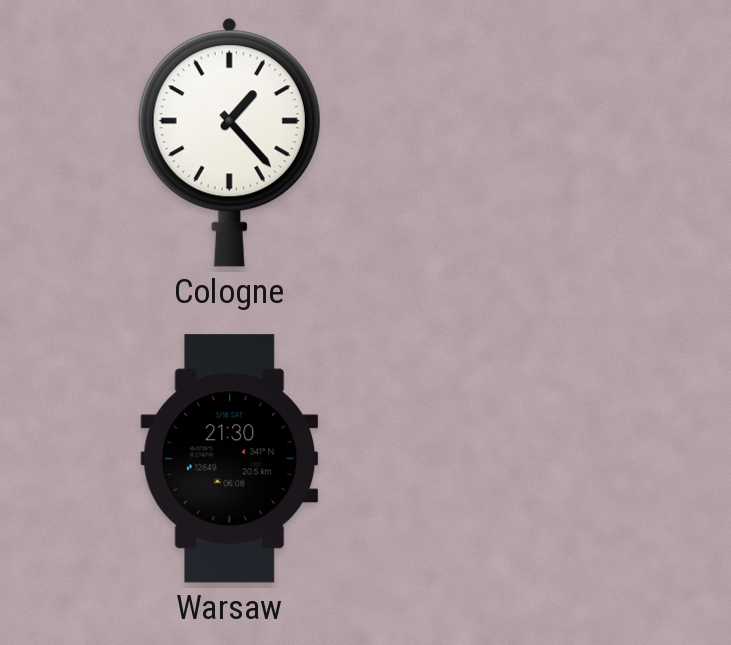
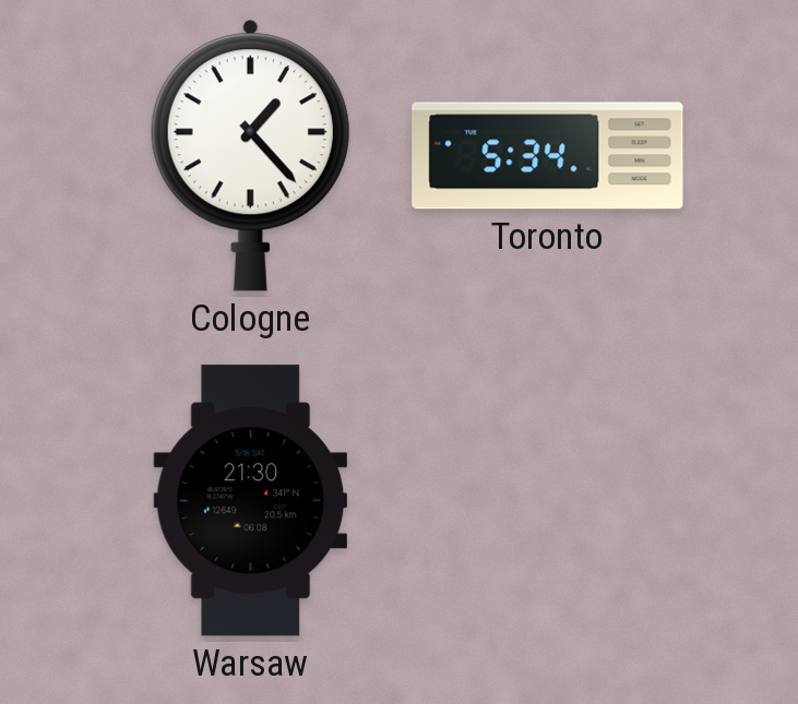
Toronto: none -> 5:34 (548, 156)
